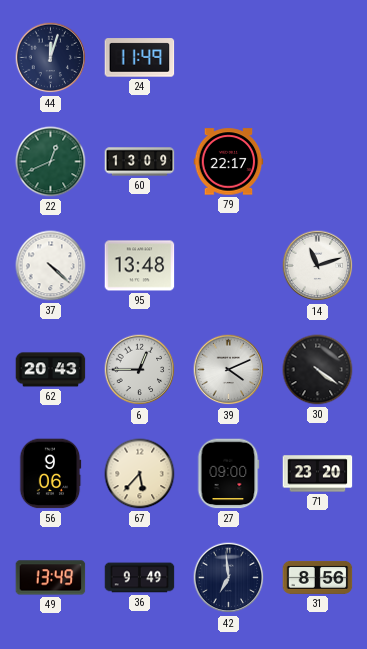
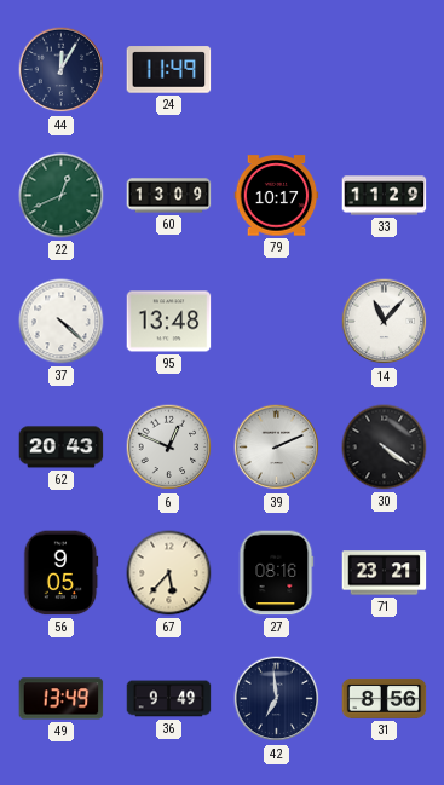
44: 12:03 -> 12:05 (62, 70)
79: 22:17 -> 10:17 (277, 196)
33: none -> 11:29 (385, 196)
14: 11:12 -> 11:07 (385, 322)
6: 12:45 -> 12:49 (169, 448)
39: 4:11 -> 2:11 (277, 448)
56: 9:06 -> 9:05 (60, 573)
27: 09:00 -> 08:16 (276, 573)
71: 23:20 -> 23:21 (385, 573)
